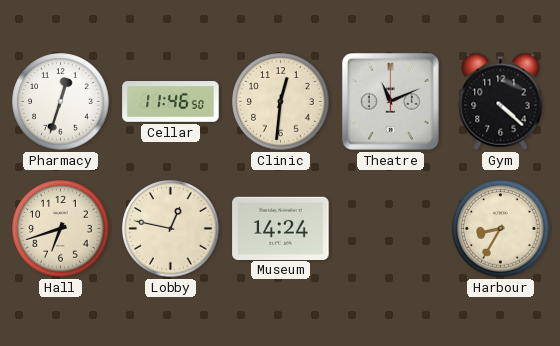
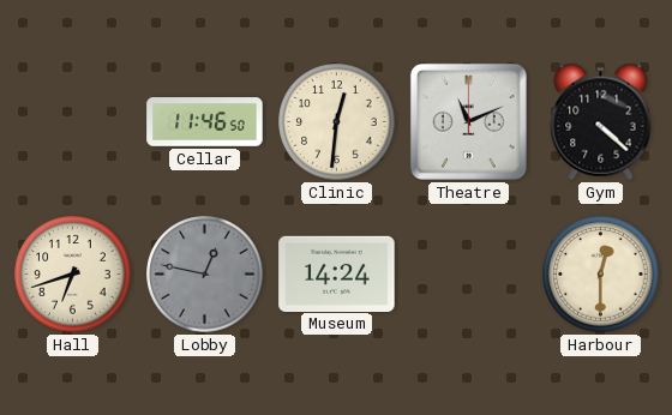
Pharmacy: 12:33 -> none (61, 102)
Lobby dial: cream -> grey (205, 275)
Harbour: 8:35 -> 12:30 (601, 275)
